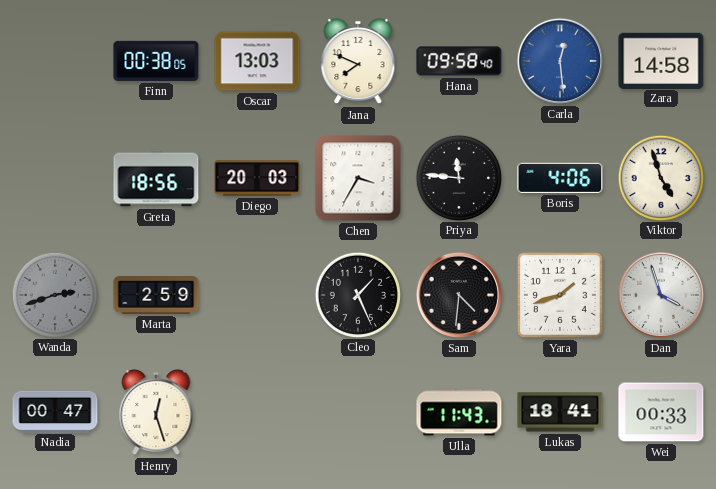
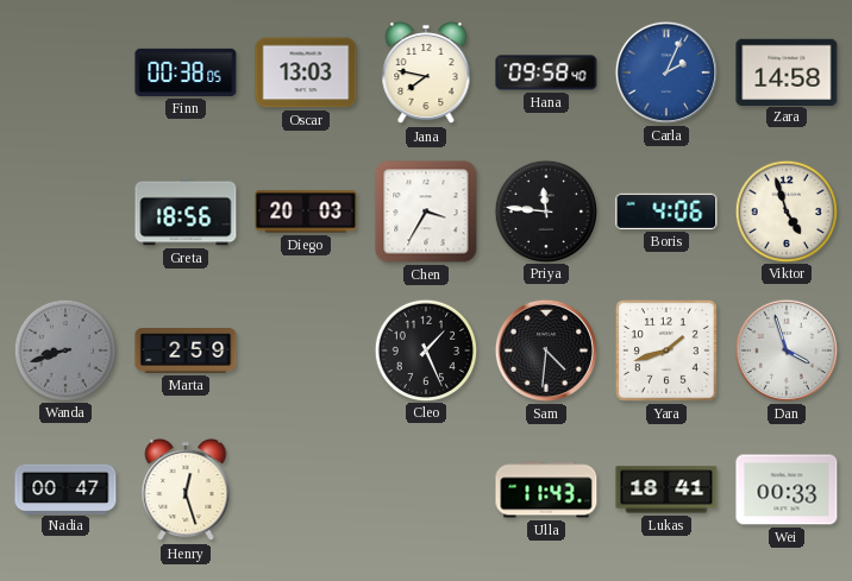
Jana: 7:49 -> 7:47 (426, 72)
Carla: 12:29 -> 2:04 (666, 72)
Wanda: 2:42 -> 8:42 (64, 349)
